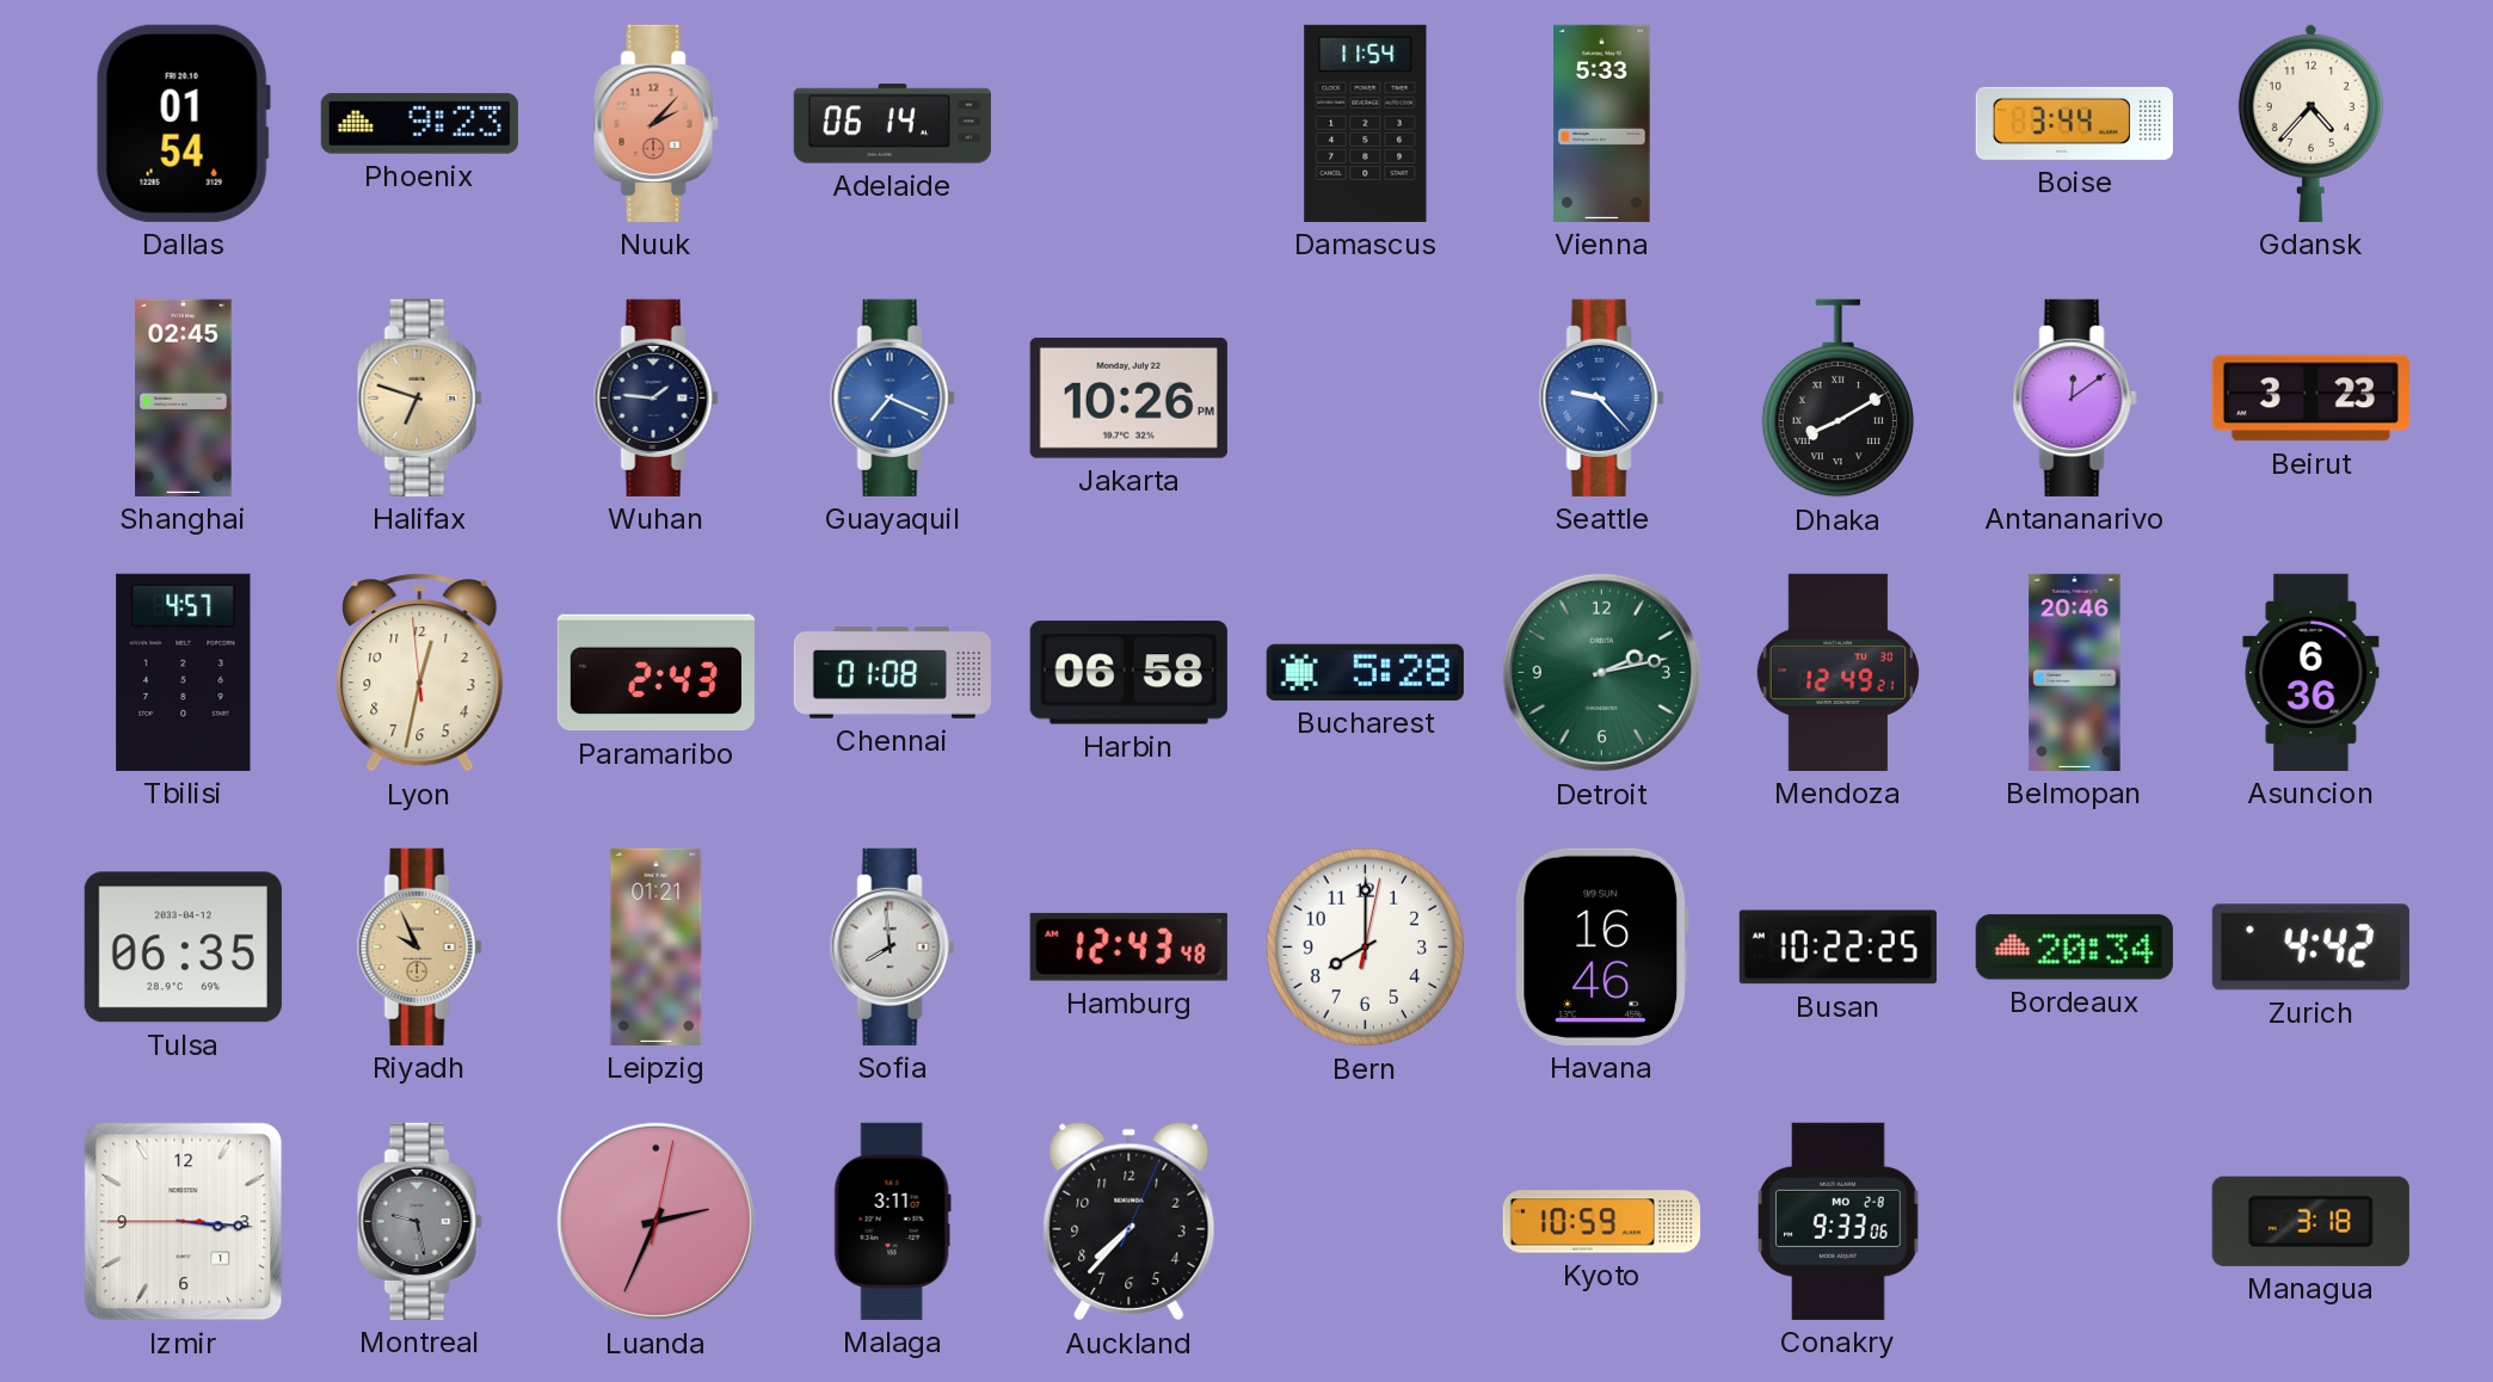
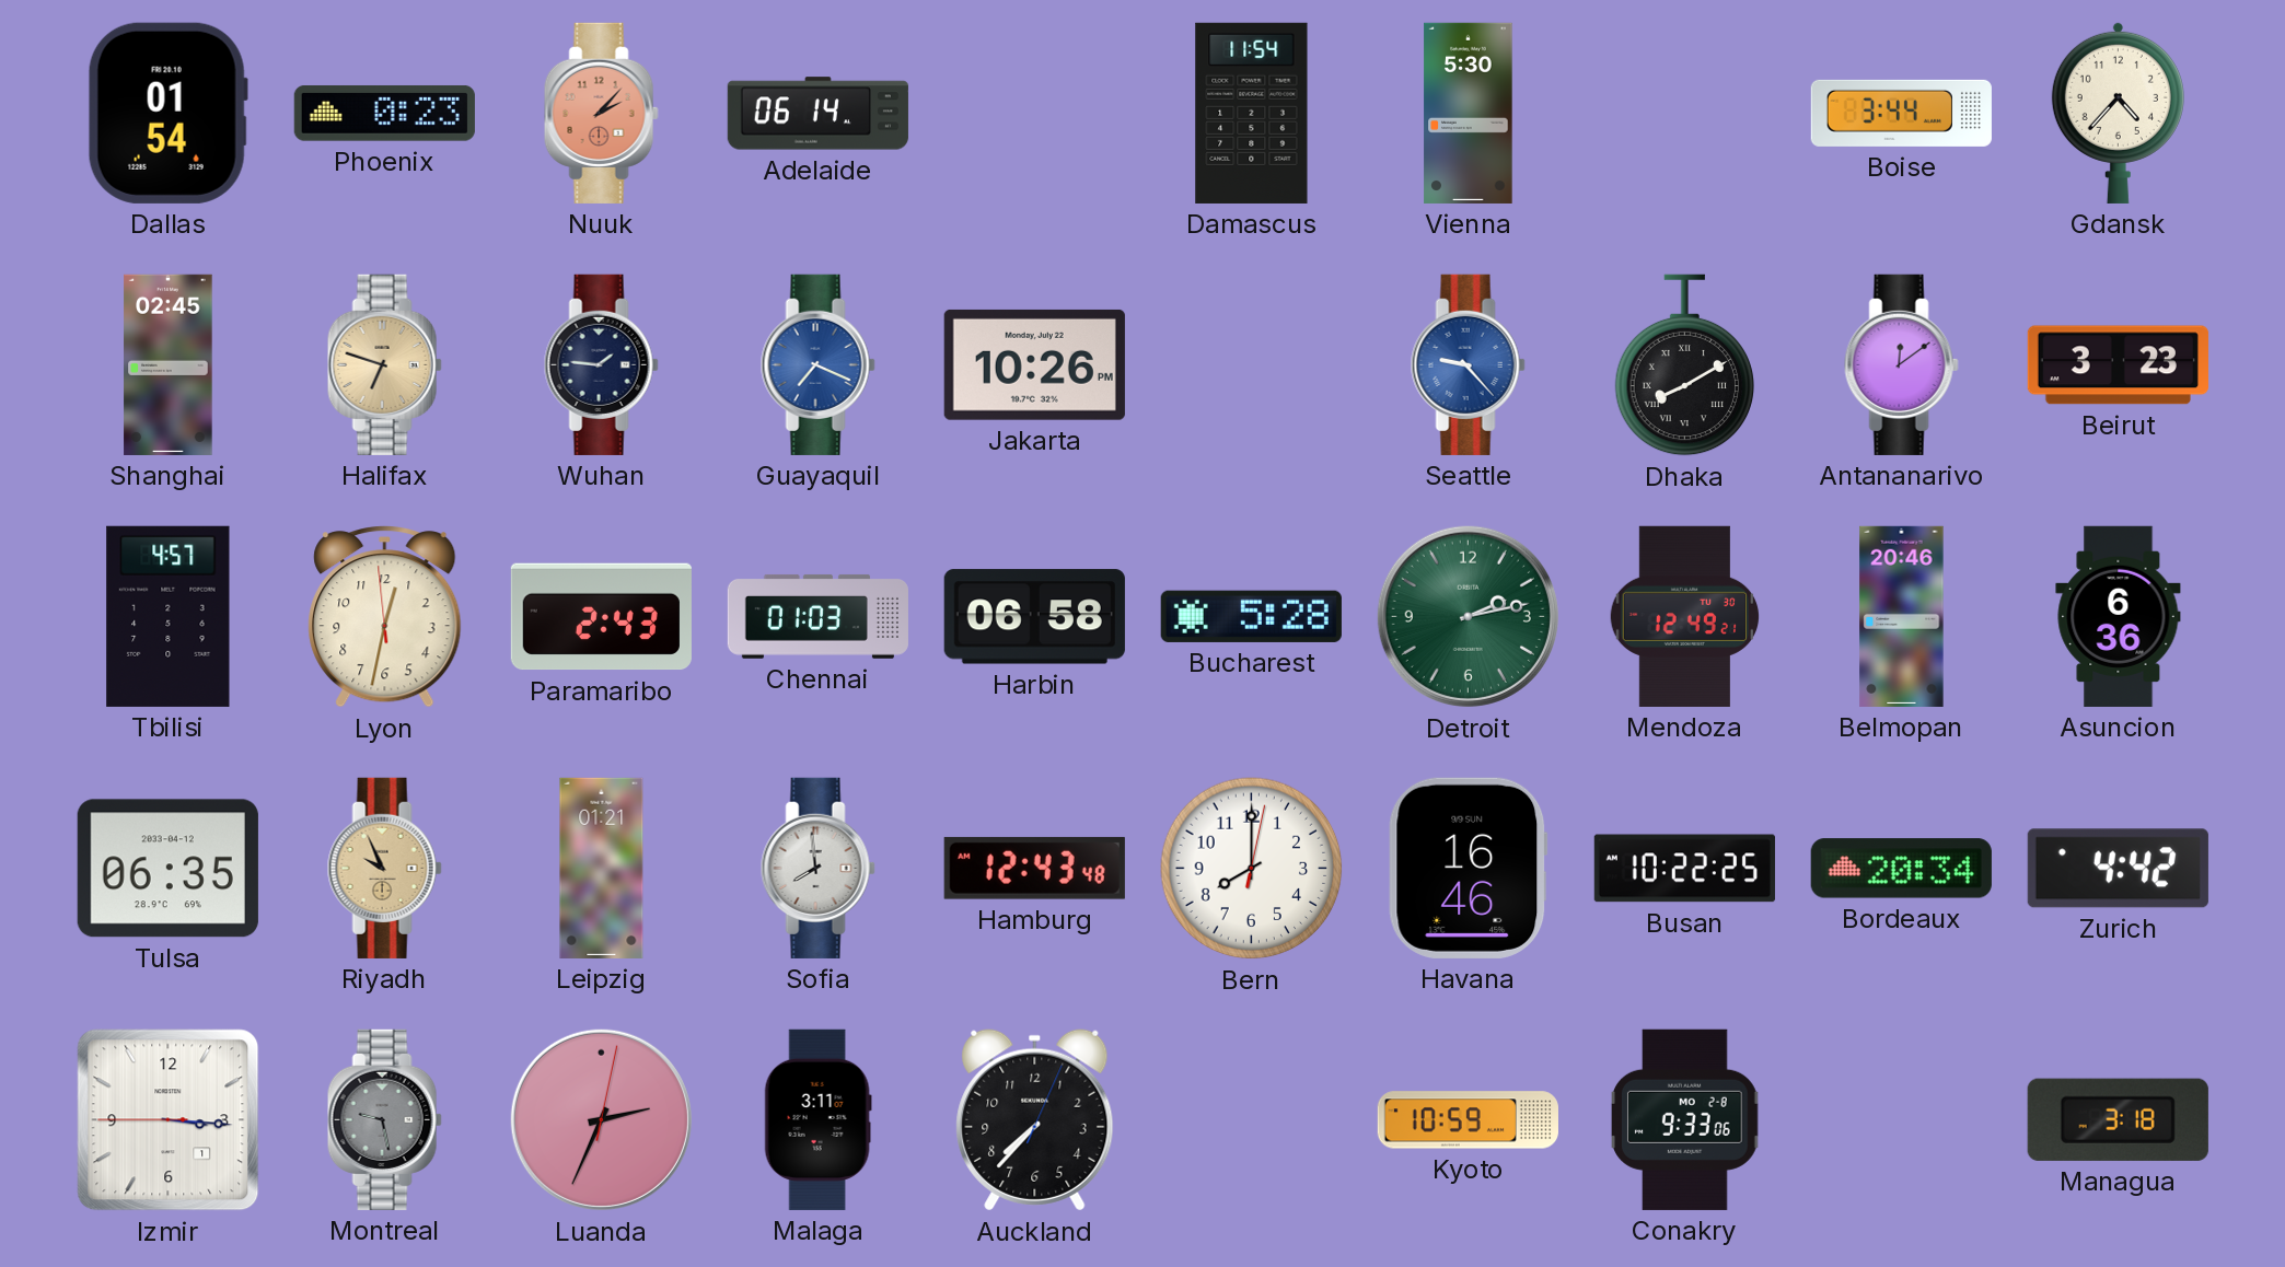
Phoenix: 9:23 -> 0:23 (384, 113)
Vienna: 5:33 -> 5:30 (1469, 113)
Chennai: 01:08 -> 01:03 (817, 616)
